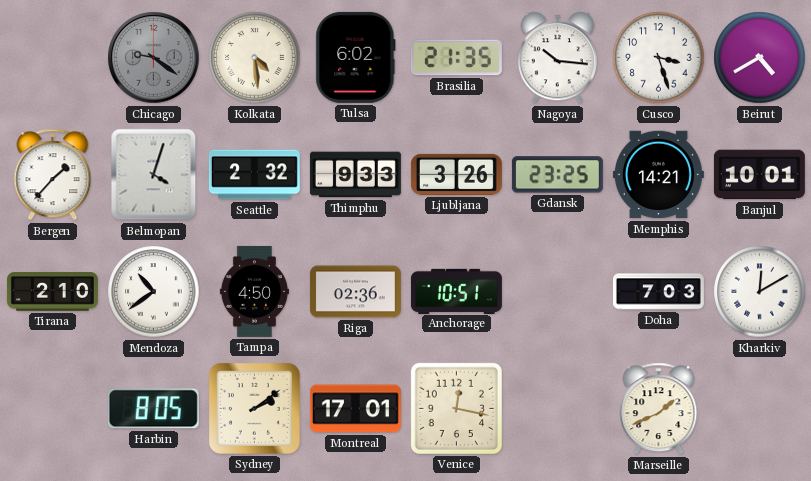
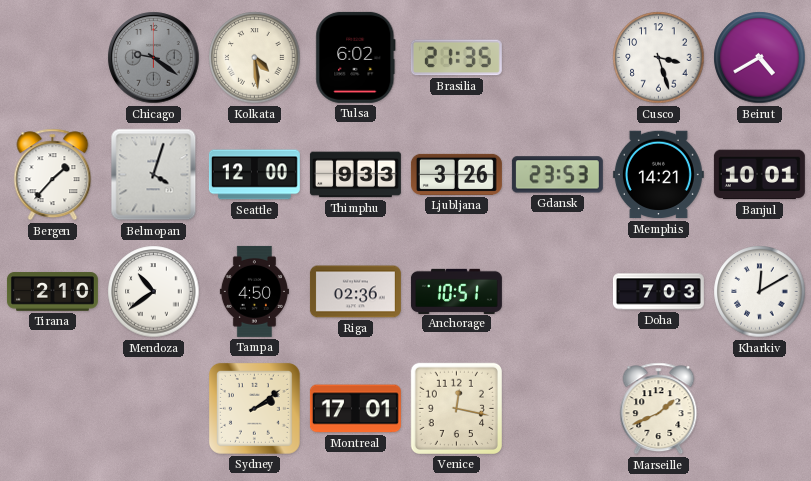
Nagoya: 10:16 -> none (557, 58)
Seattle: 2:32 -> 12:00 (254, 175)
Gdansk: 23:25 -> 23:53 (557, 175)
Harbin: 8:05 -> none (153, 409)
